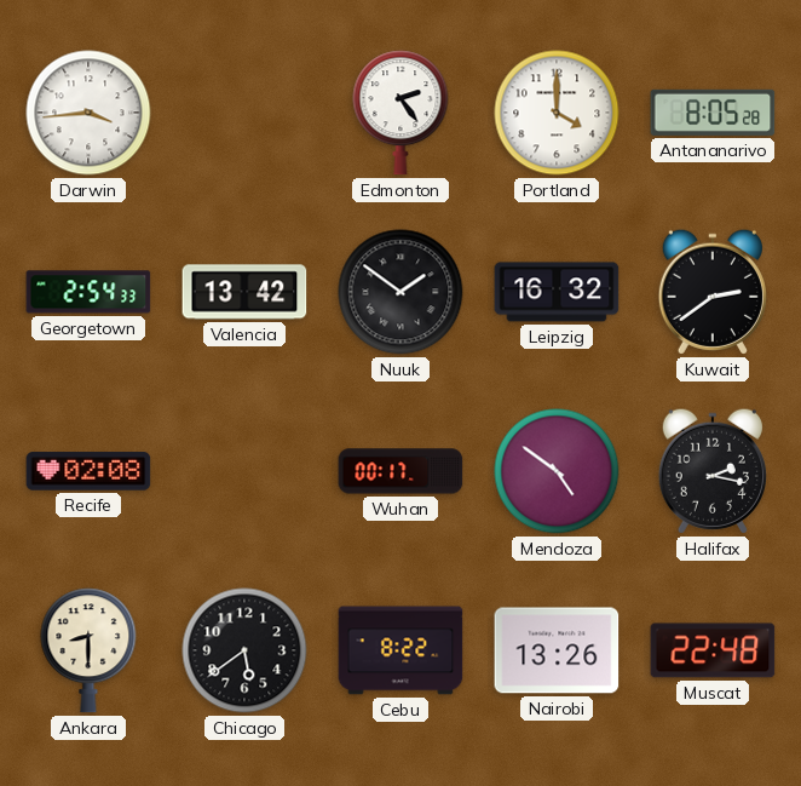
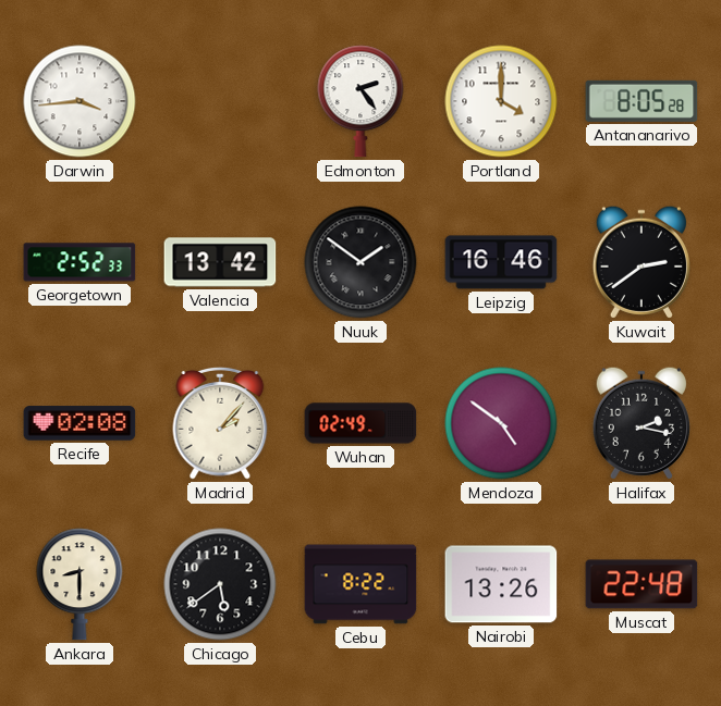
Georgetown: 2:54 -> 2:52 (80, 262)
Leipzig: 16:32 -> 16:46 (501, 262)
Madrid: none -> 2:07 (220, 423)
Wuhan: 00:17 -> 02:49 (361, 423)
